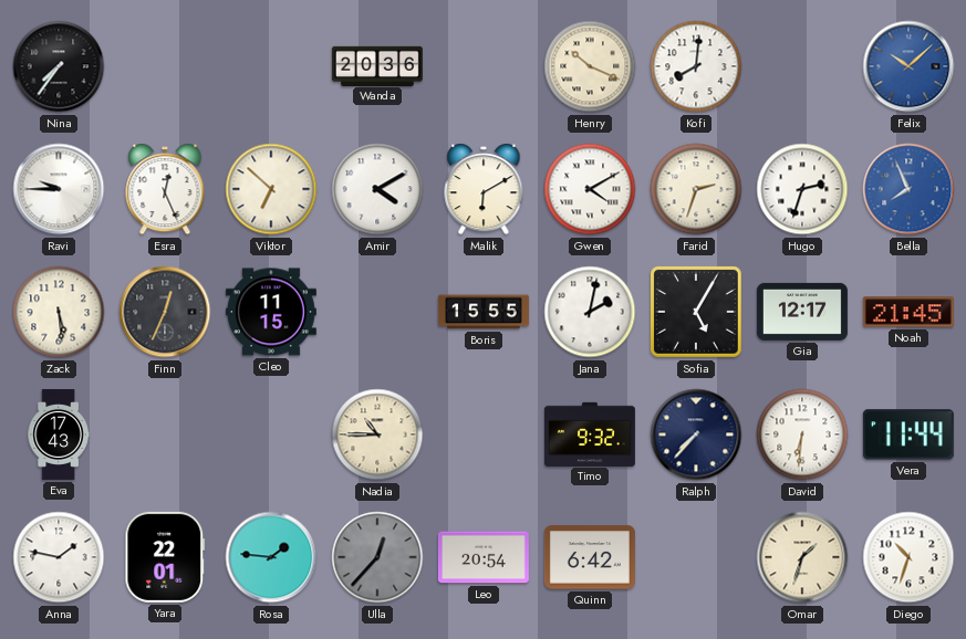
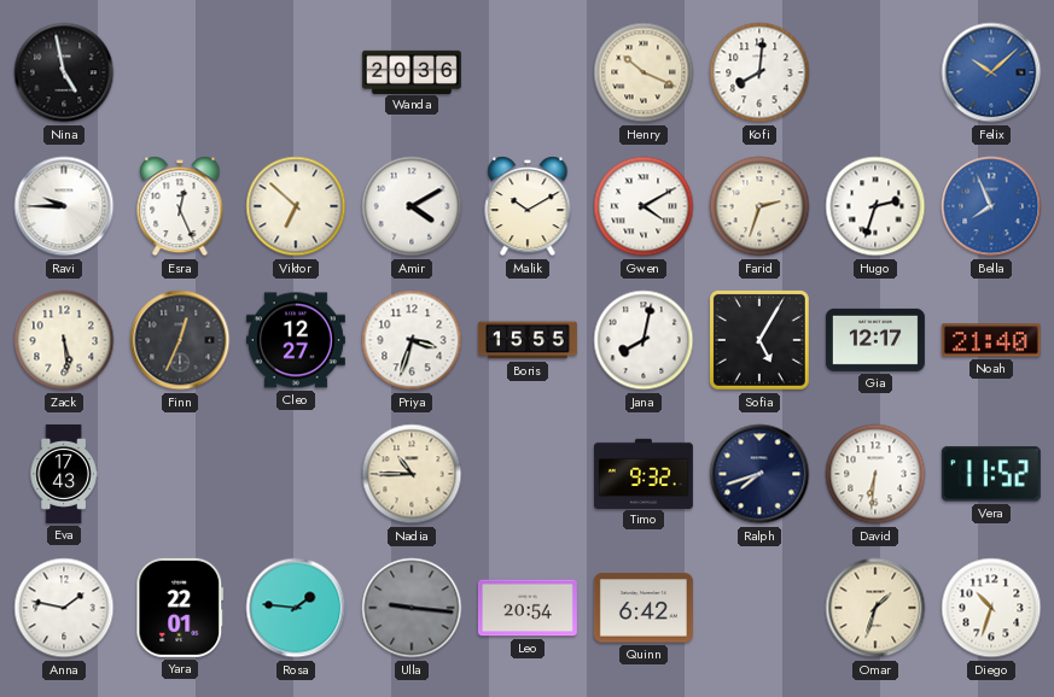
Nina: 7:36 -> 4:58 (64, 72)
Malik: 6:10 -> 10:10 (528, 206)
Cleo: 11:15 -> 12:27 (296, 340)
Priya: none -> 3:33 (412, 340)
Jana: 2:02 -> 8:02 (644, 340)
Noah: 21:45 -> 21:40 (991, 340)
Ralph: 7:37 -> 7:42 (759, 474)
Vera: 11:44 -> 11:52 (991, 474)
Ulla: 12:37 -> 9:16 (412, 608)
